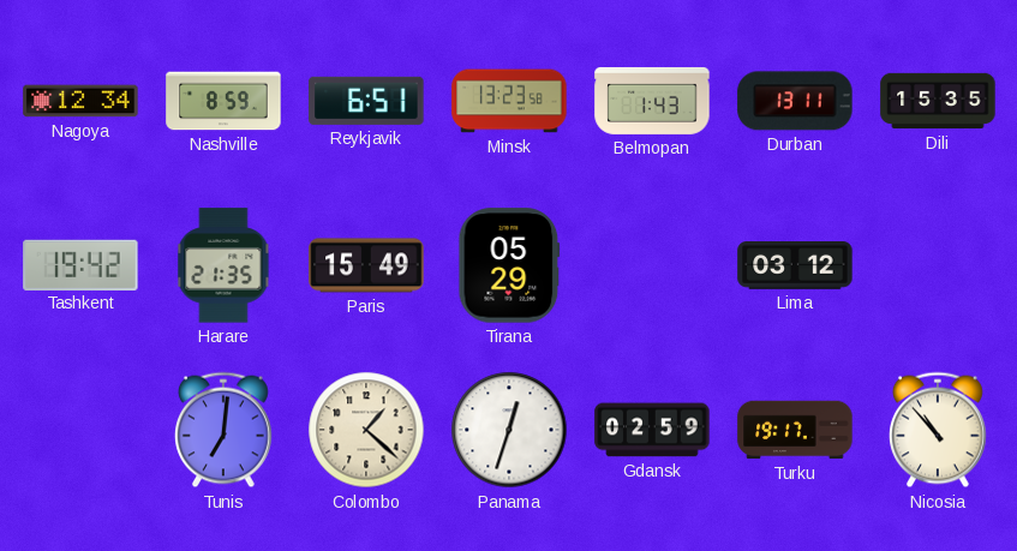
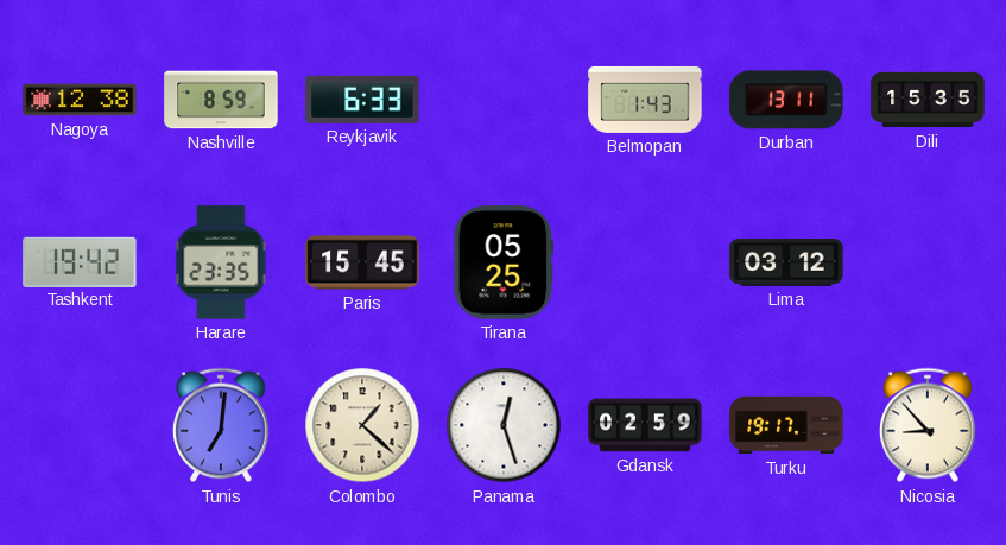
Nagoya: 12:34 -> 12:38 (80, 100)
Reykjavik: 6:51 -> 6:33 (362, 100)
Minsk: 13:23 -> none (509, 101)
Harare: 21:35 -> 23:35 (221, 262)
Paris: 15:49 -> 15:45 (362, 262)
Tirana: 05:29 -> 05:25 (504, 262)
Panama: 12:33 -> 12:27 (504, 425)
Nicosia: 10:53 -> 8:53 (929, 425)
